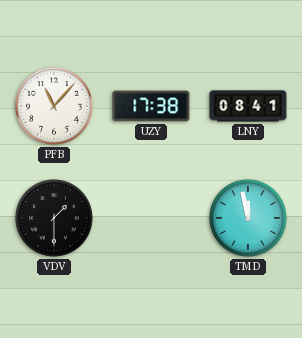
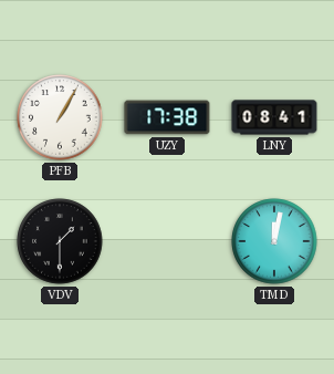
PFB: 11:07 -> 1:05 (60, 117)
TMD: 11:58 -> 12:02 (274, 241)
